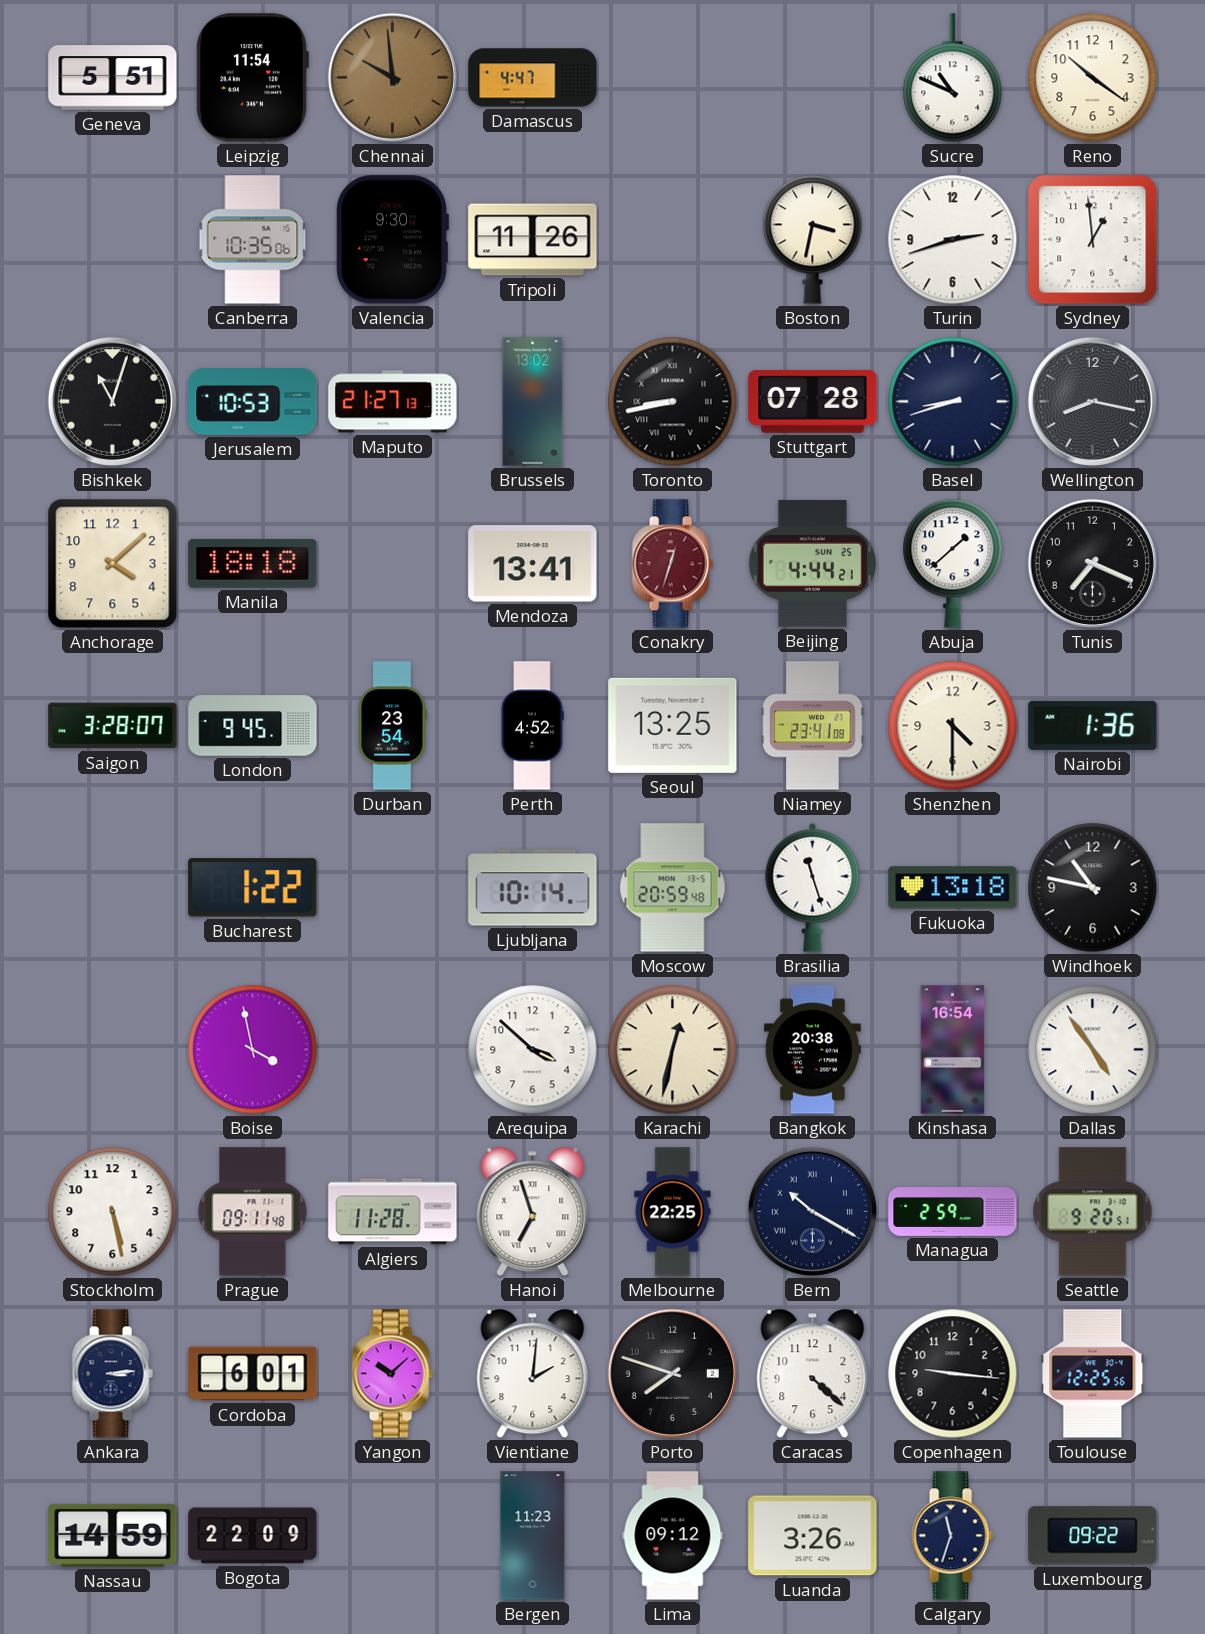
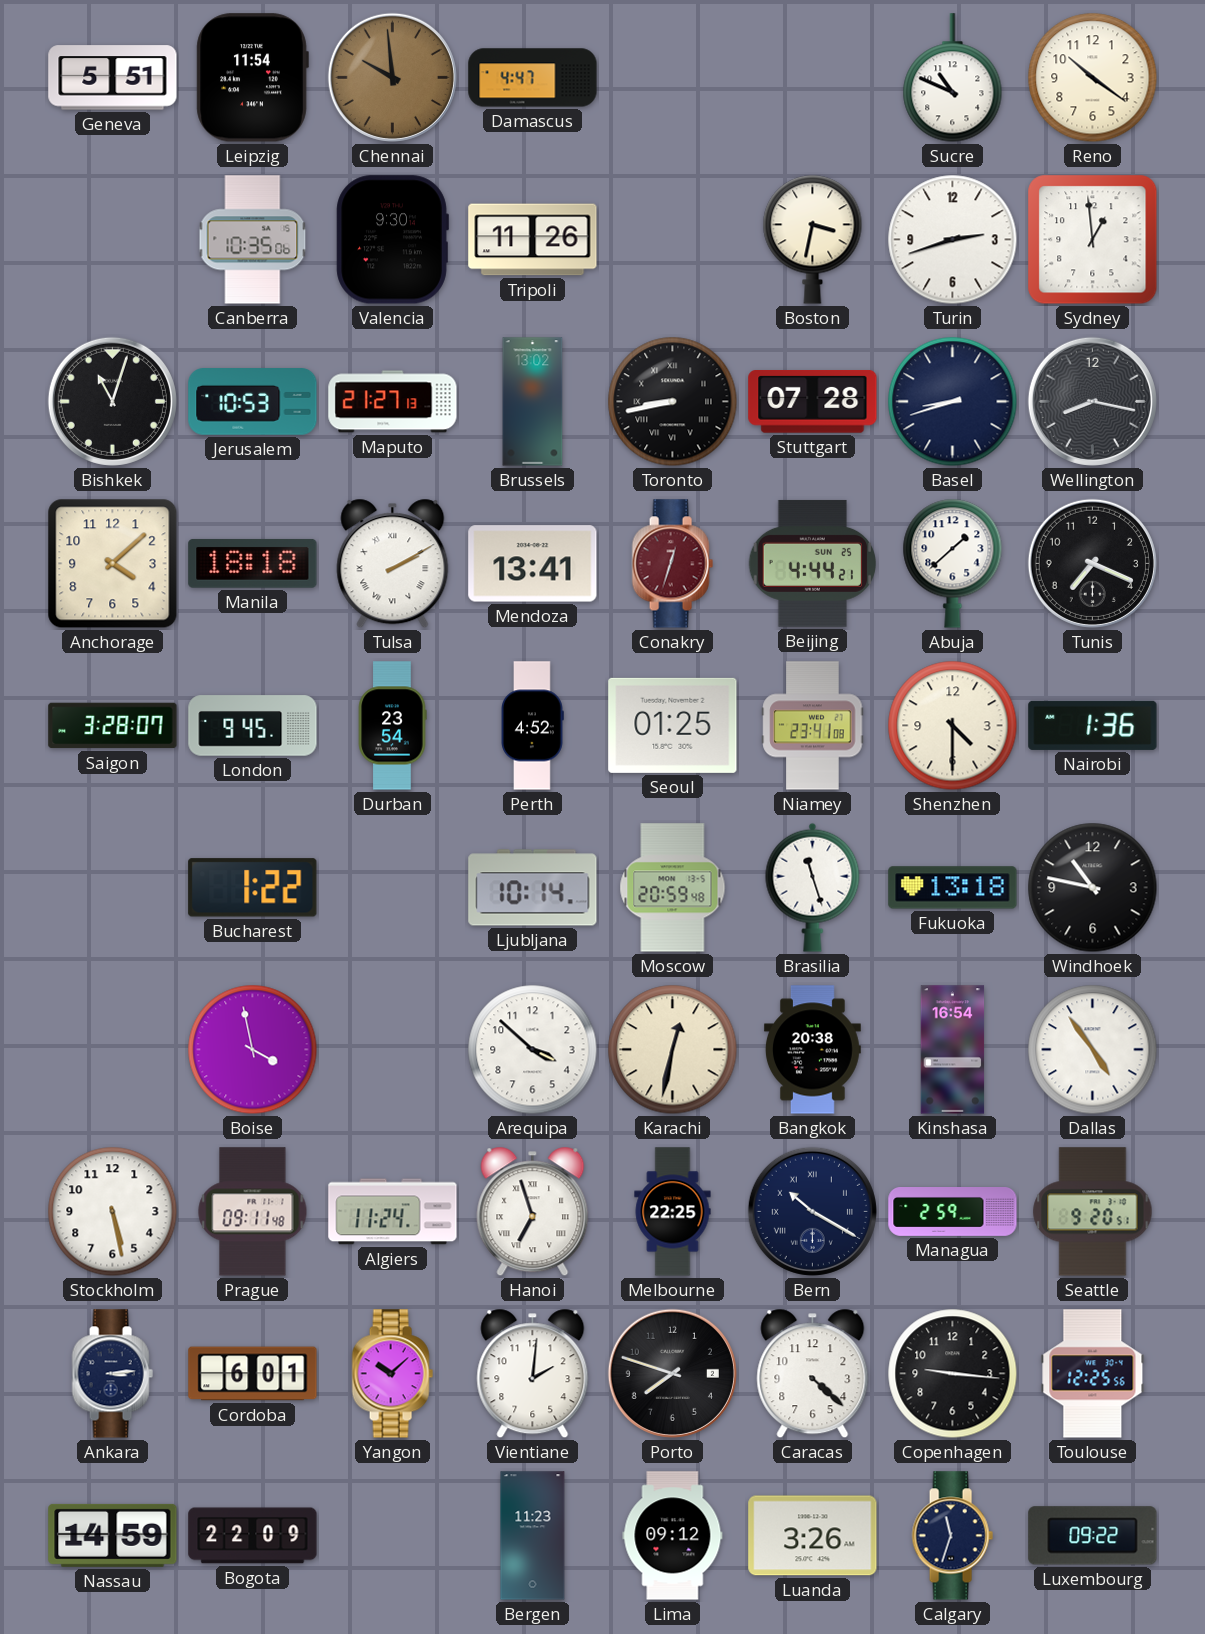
Tulsa: none -> 2:10 (393, 564)
Seoul: 13:25 -> 01:25 (673, 725)
Algiers: 11:28 -> 11:24 (393, 1212)
